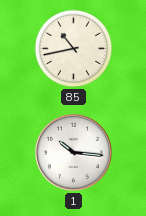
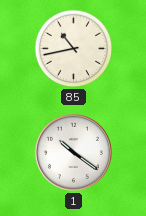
1: 10:16 -> 10:21 (73, 152)
